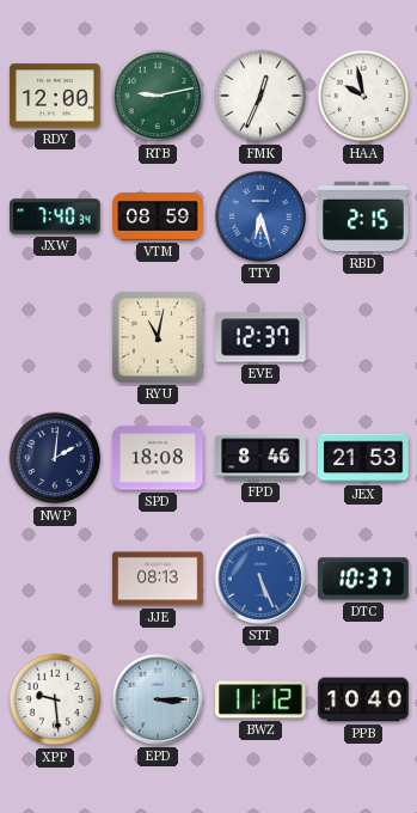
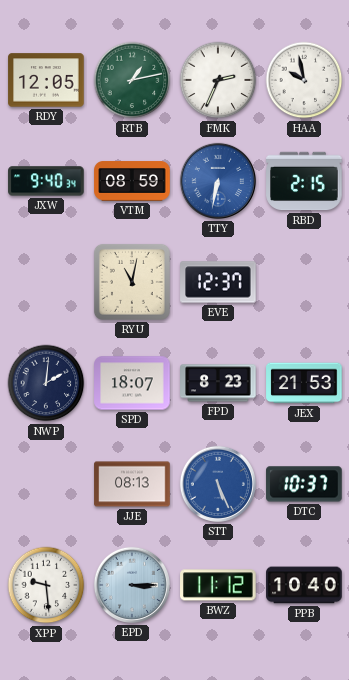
RDY: 12:00 -> 12:05 (46, 80)
RTB: 9:13 -> 1:13 (132, 80)
FMK: 12:34 -> 2:34 (218, 80)
JXW: 7:40 -> 9:40 (46, 181)
TTY: 6:27 -> 6:32 (218, 181)
SPD: 18:08 -> 18:07 (132, 383)
FPD: 8:46 -> 8:23 (218, 383)
